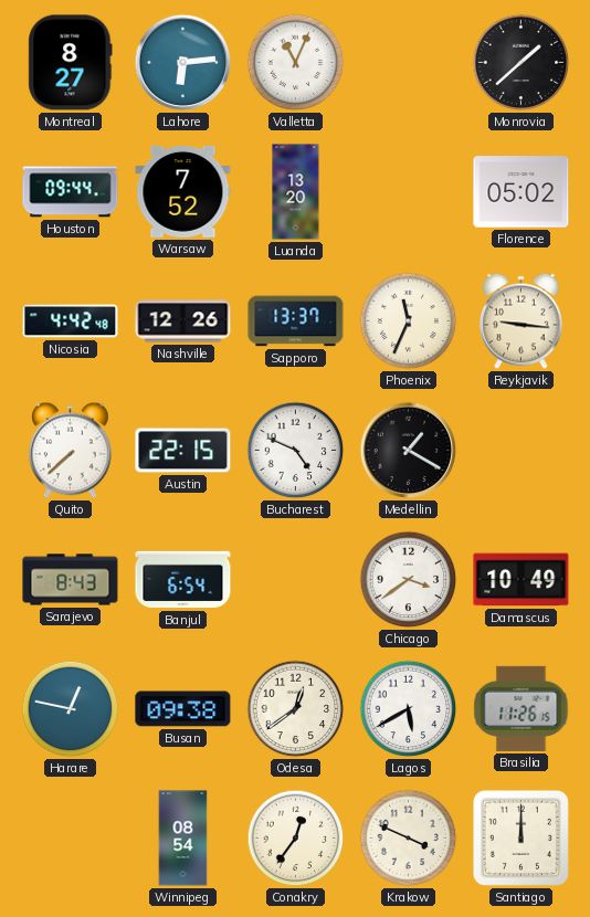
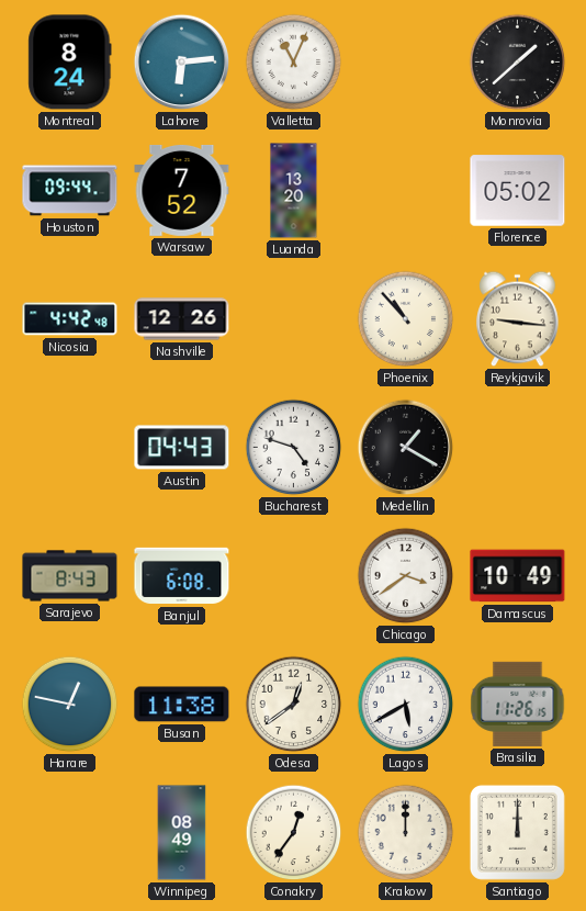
Montreal: 8:27 -> 8:24 (70, 63)
Sapporo: 13:37 -> none (296, 322)
Phoenix: 11:34 -> 10:53 (406, 319)
Quito: 7:38 -> none (71, 451)
Austin: 22:15 -> 04:43 (182, 448)
Bucharest: 4:49 -> 4:48 (294, 448)
Banjul: 6:54 -> 6:08 (182, 576)
Busan: 09:38 -> 11:38 (182, 705)
Winnipeg: 08:54 -> 08:49 (182, 833)
Krakow: 3:49 -> 12:00 (406, 833)
